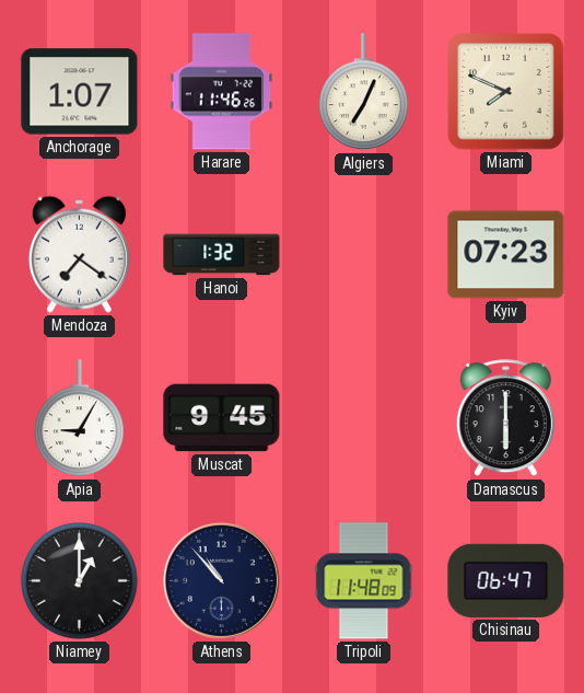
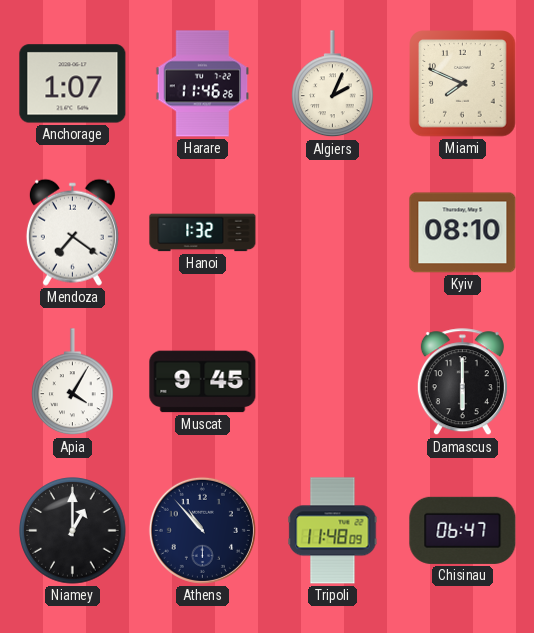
Algiers: 7:04 -> 2:04 (333, 84)
Kyiv: 07:23 -> 08:10 (463, 233)
Apia: 9:05 -> 4:05 (73, 382)
